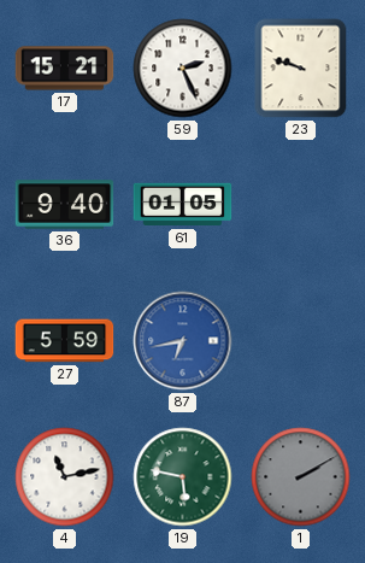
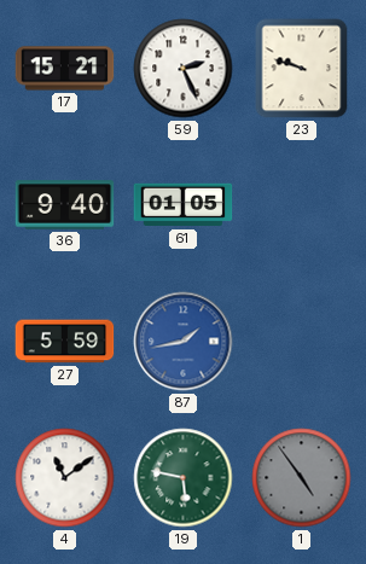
87: 6:43 -> 1:43 (184, 342)
4: 11:13 -> 11:09 (65, 478)
1: 2:10 -> 4:54 (302, 478)
